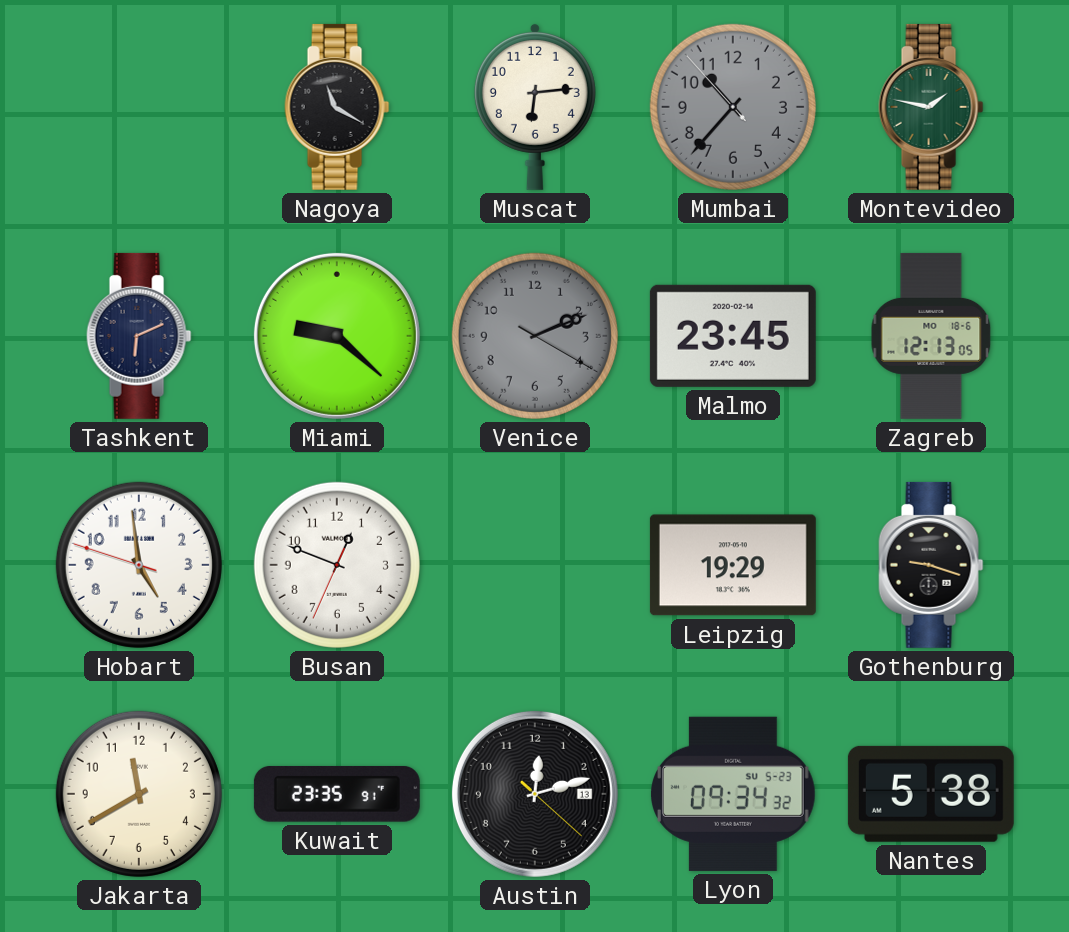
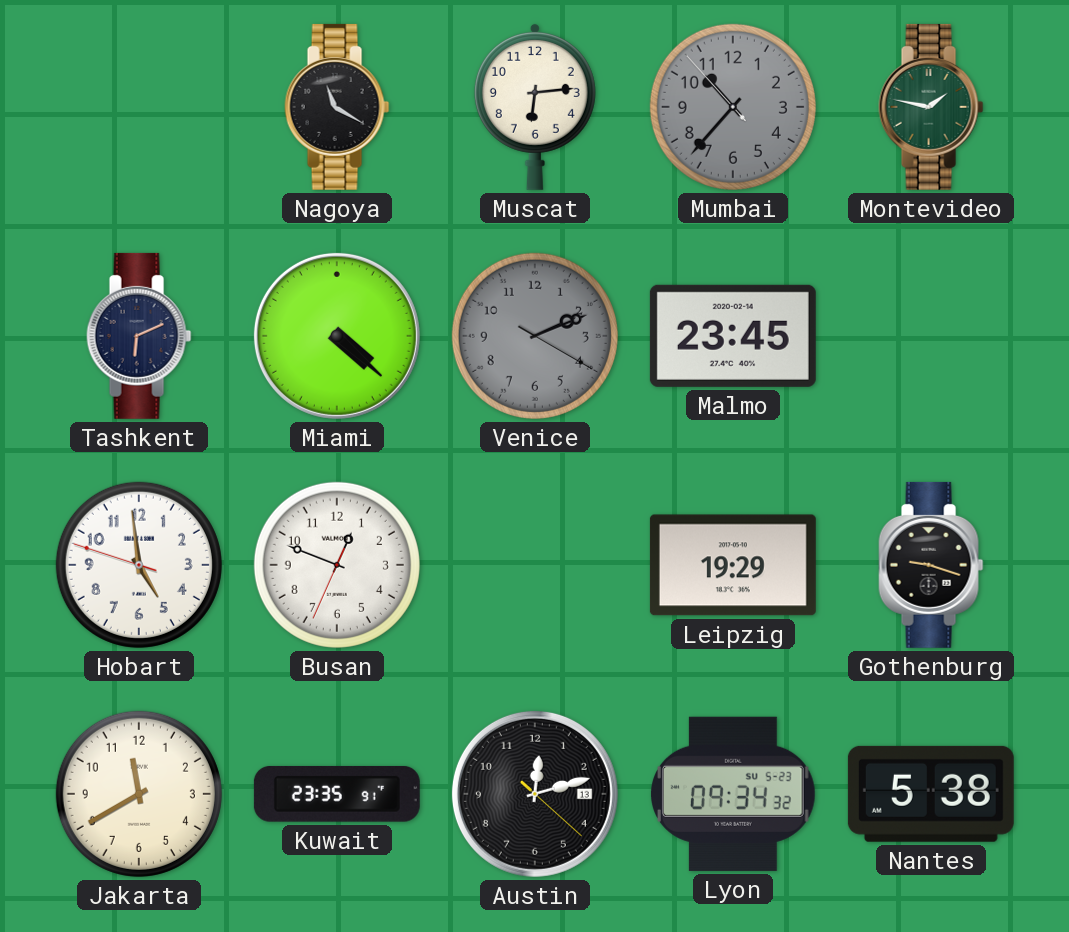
Miami: 9:22 -> 4:22 (337, 336)
Zagreb: 12:13 -> none (931, 336)
